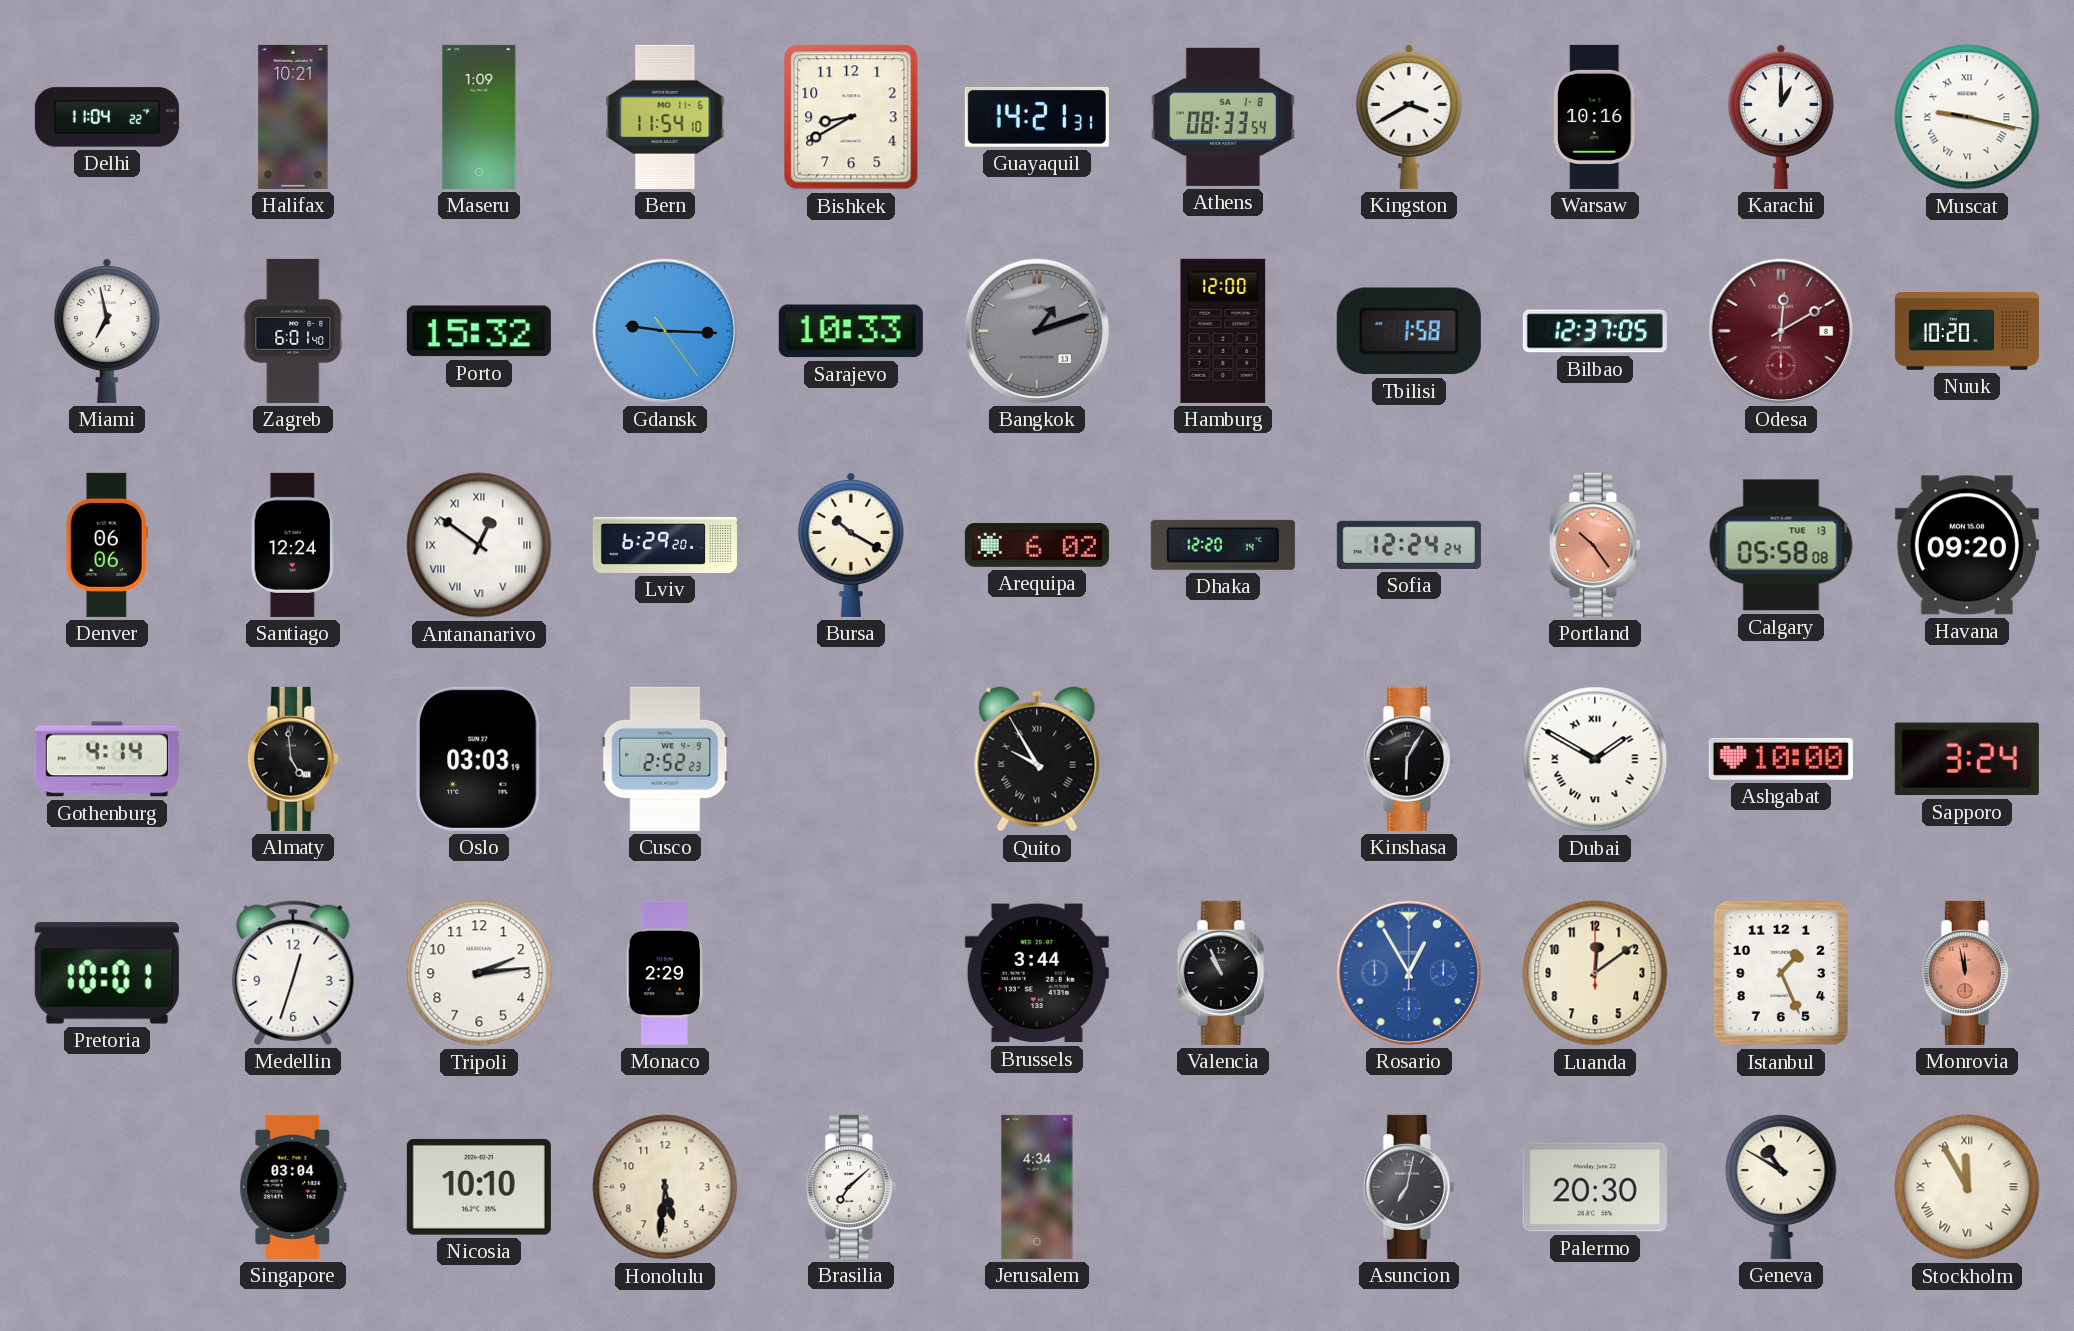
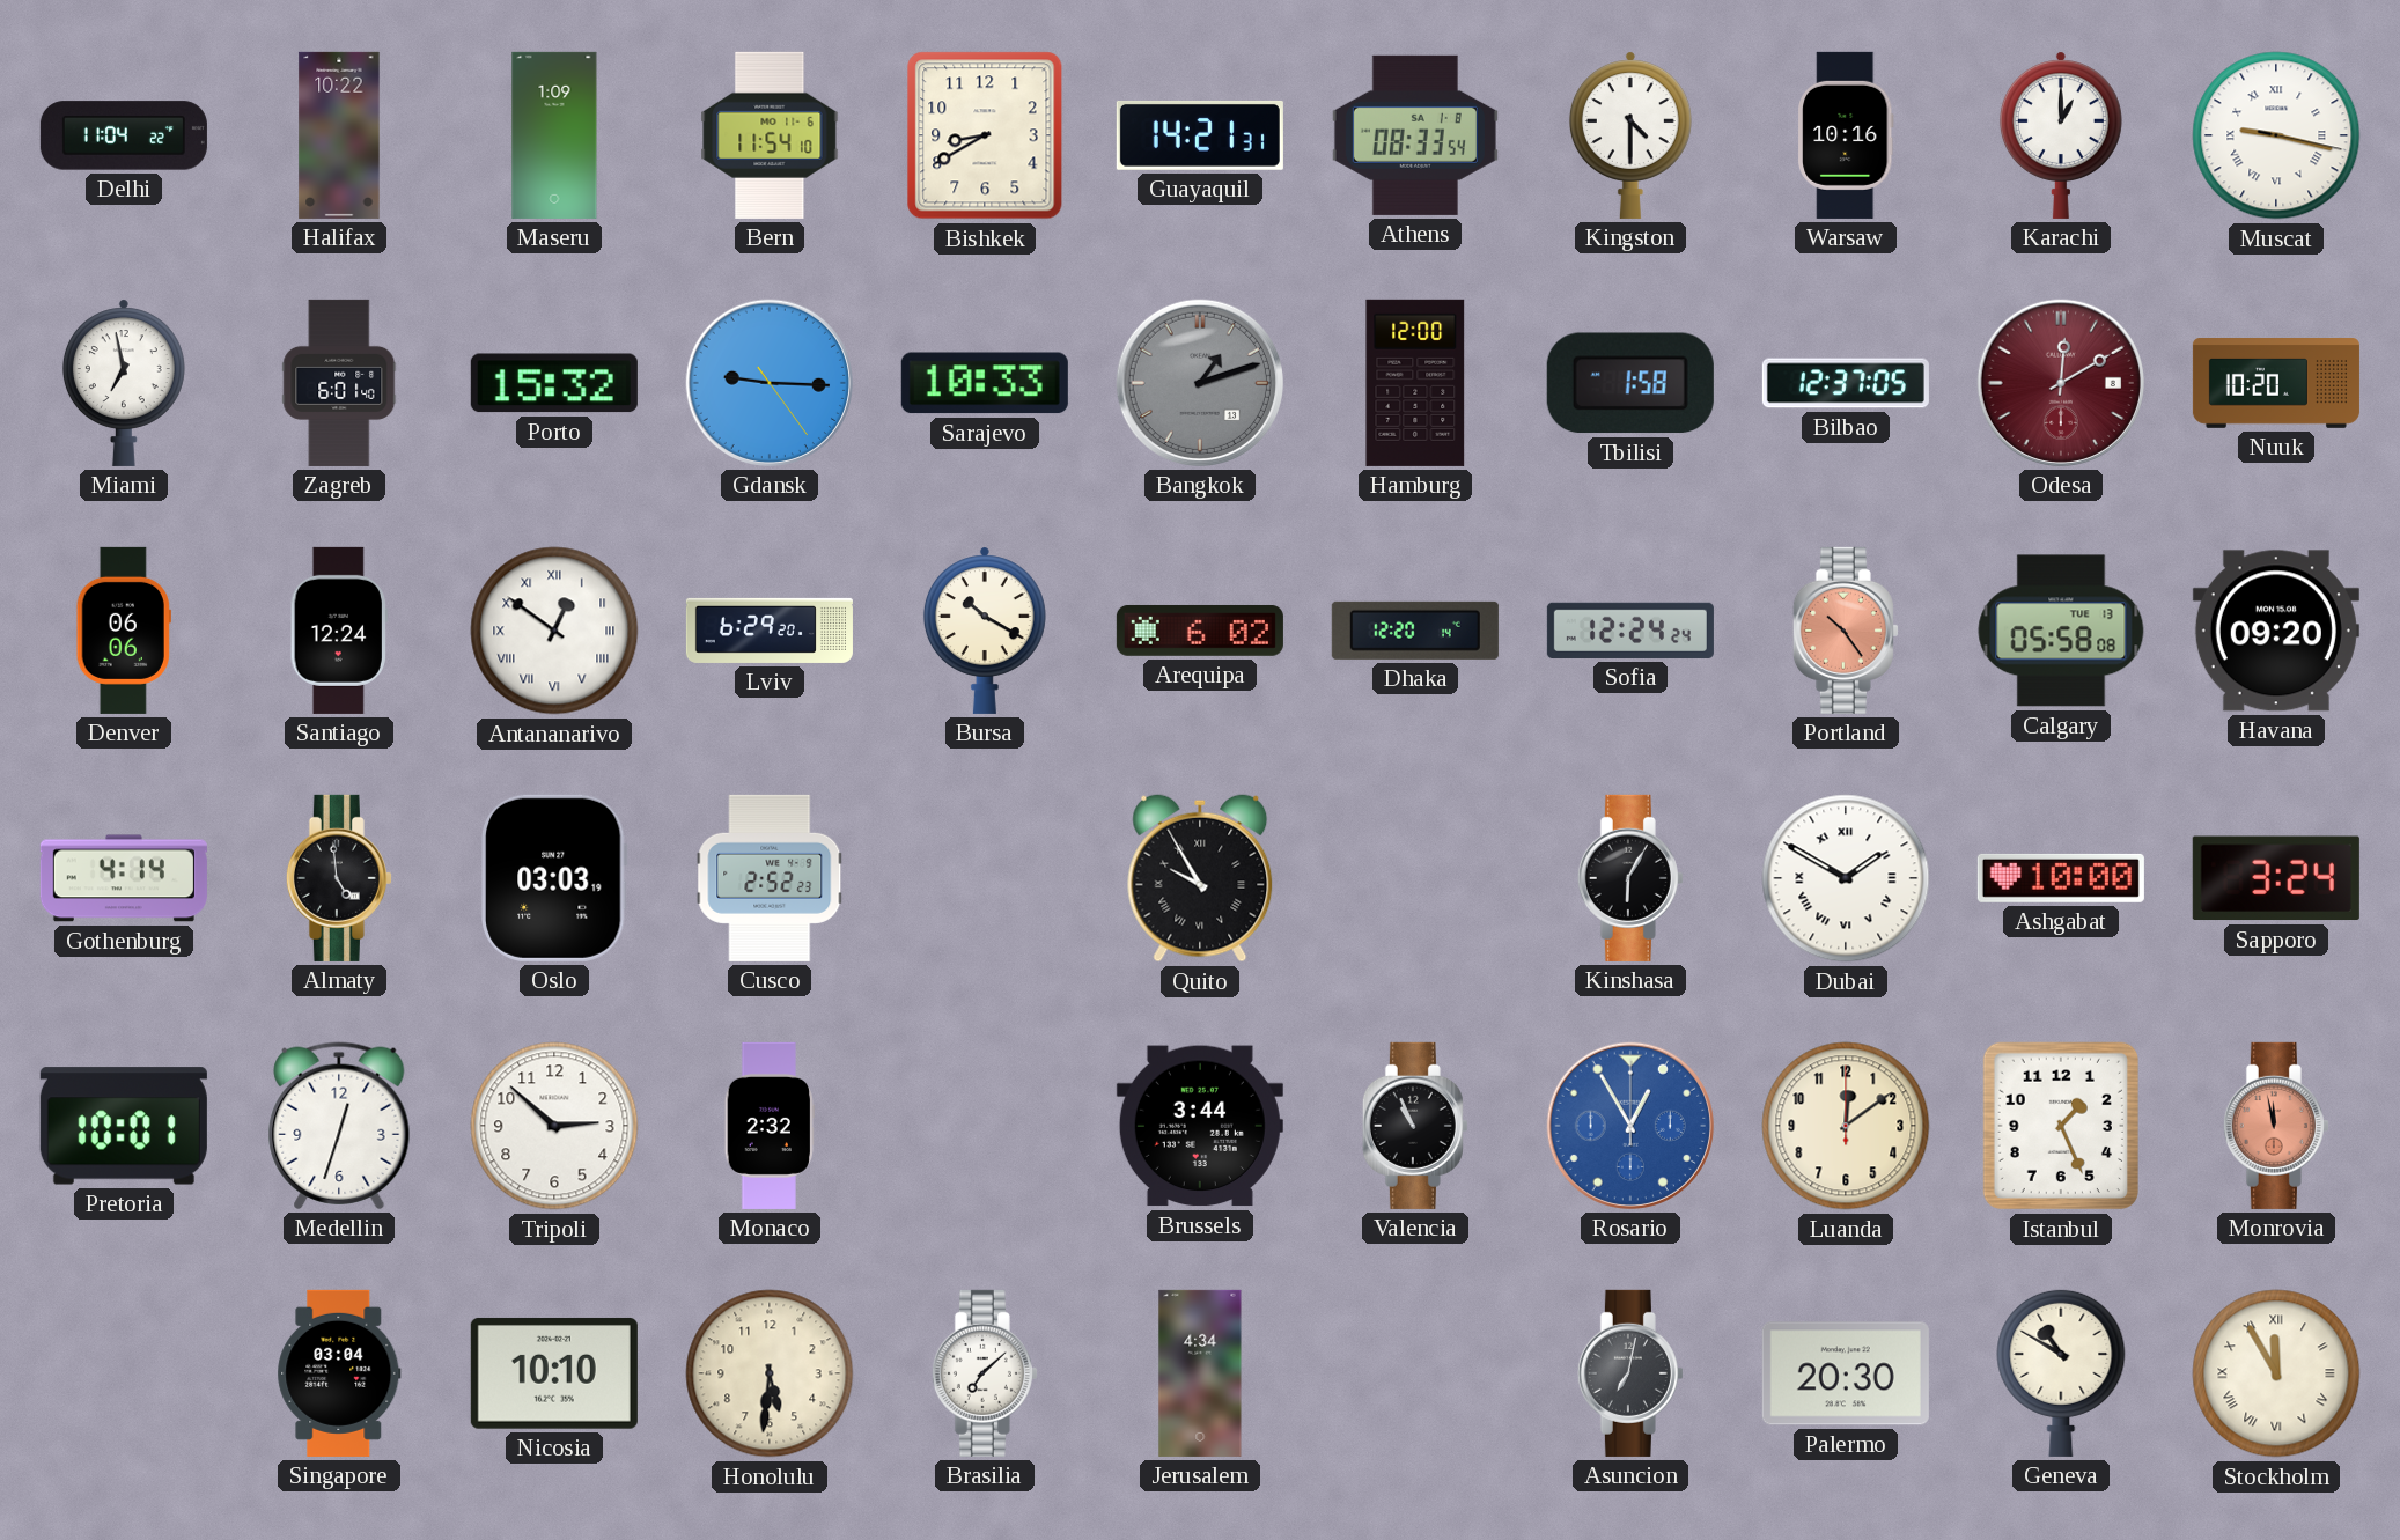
Halifax: 10:21 -> 10:22 (339, 135)
Kingston: 3:40 -> 4:30 (1630, 135)
Tripoli: 2:14 -> 2:52 (554, 1126)
Monaco: 2:29 -> 2:32 (770, 1126)
